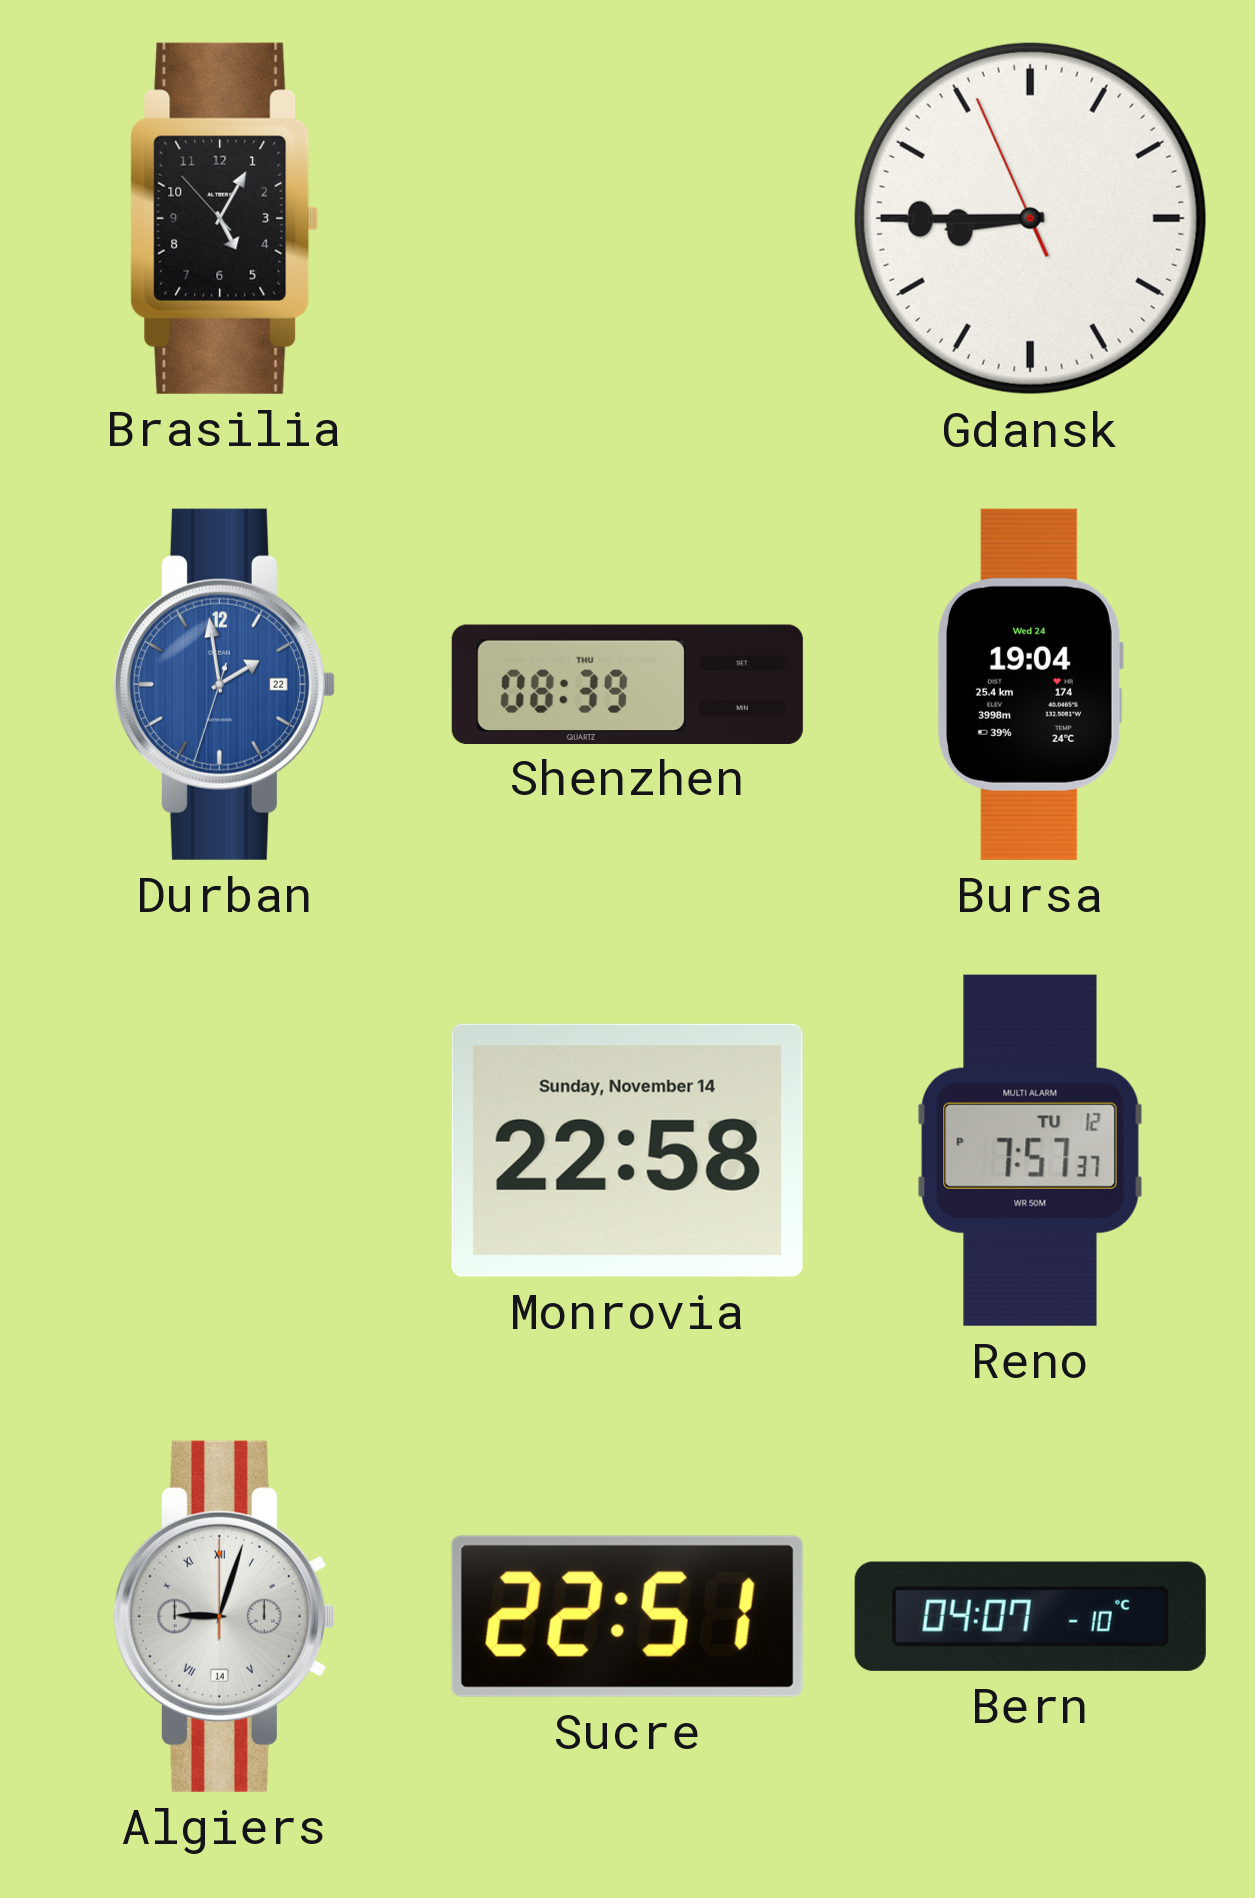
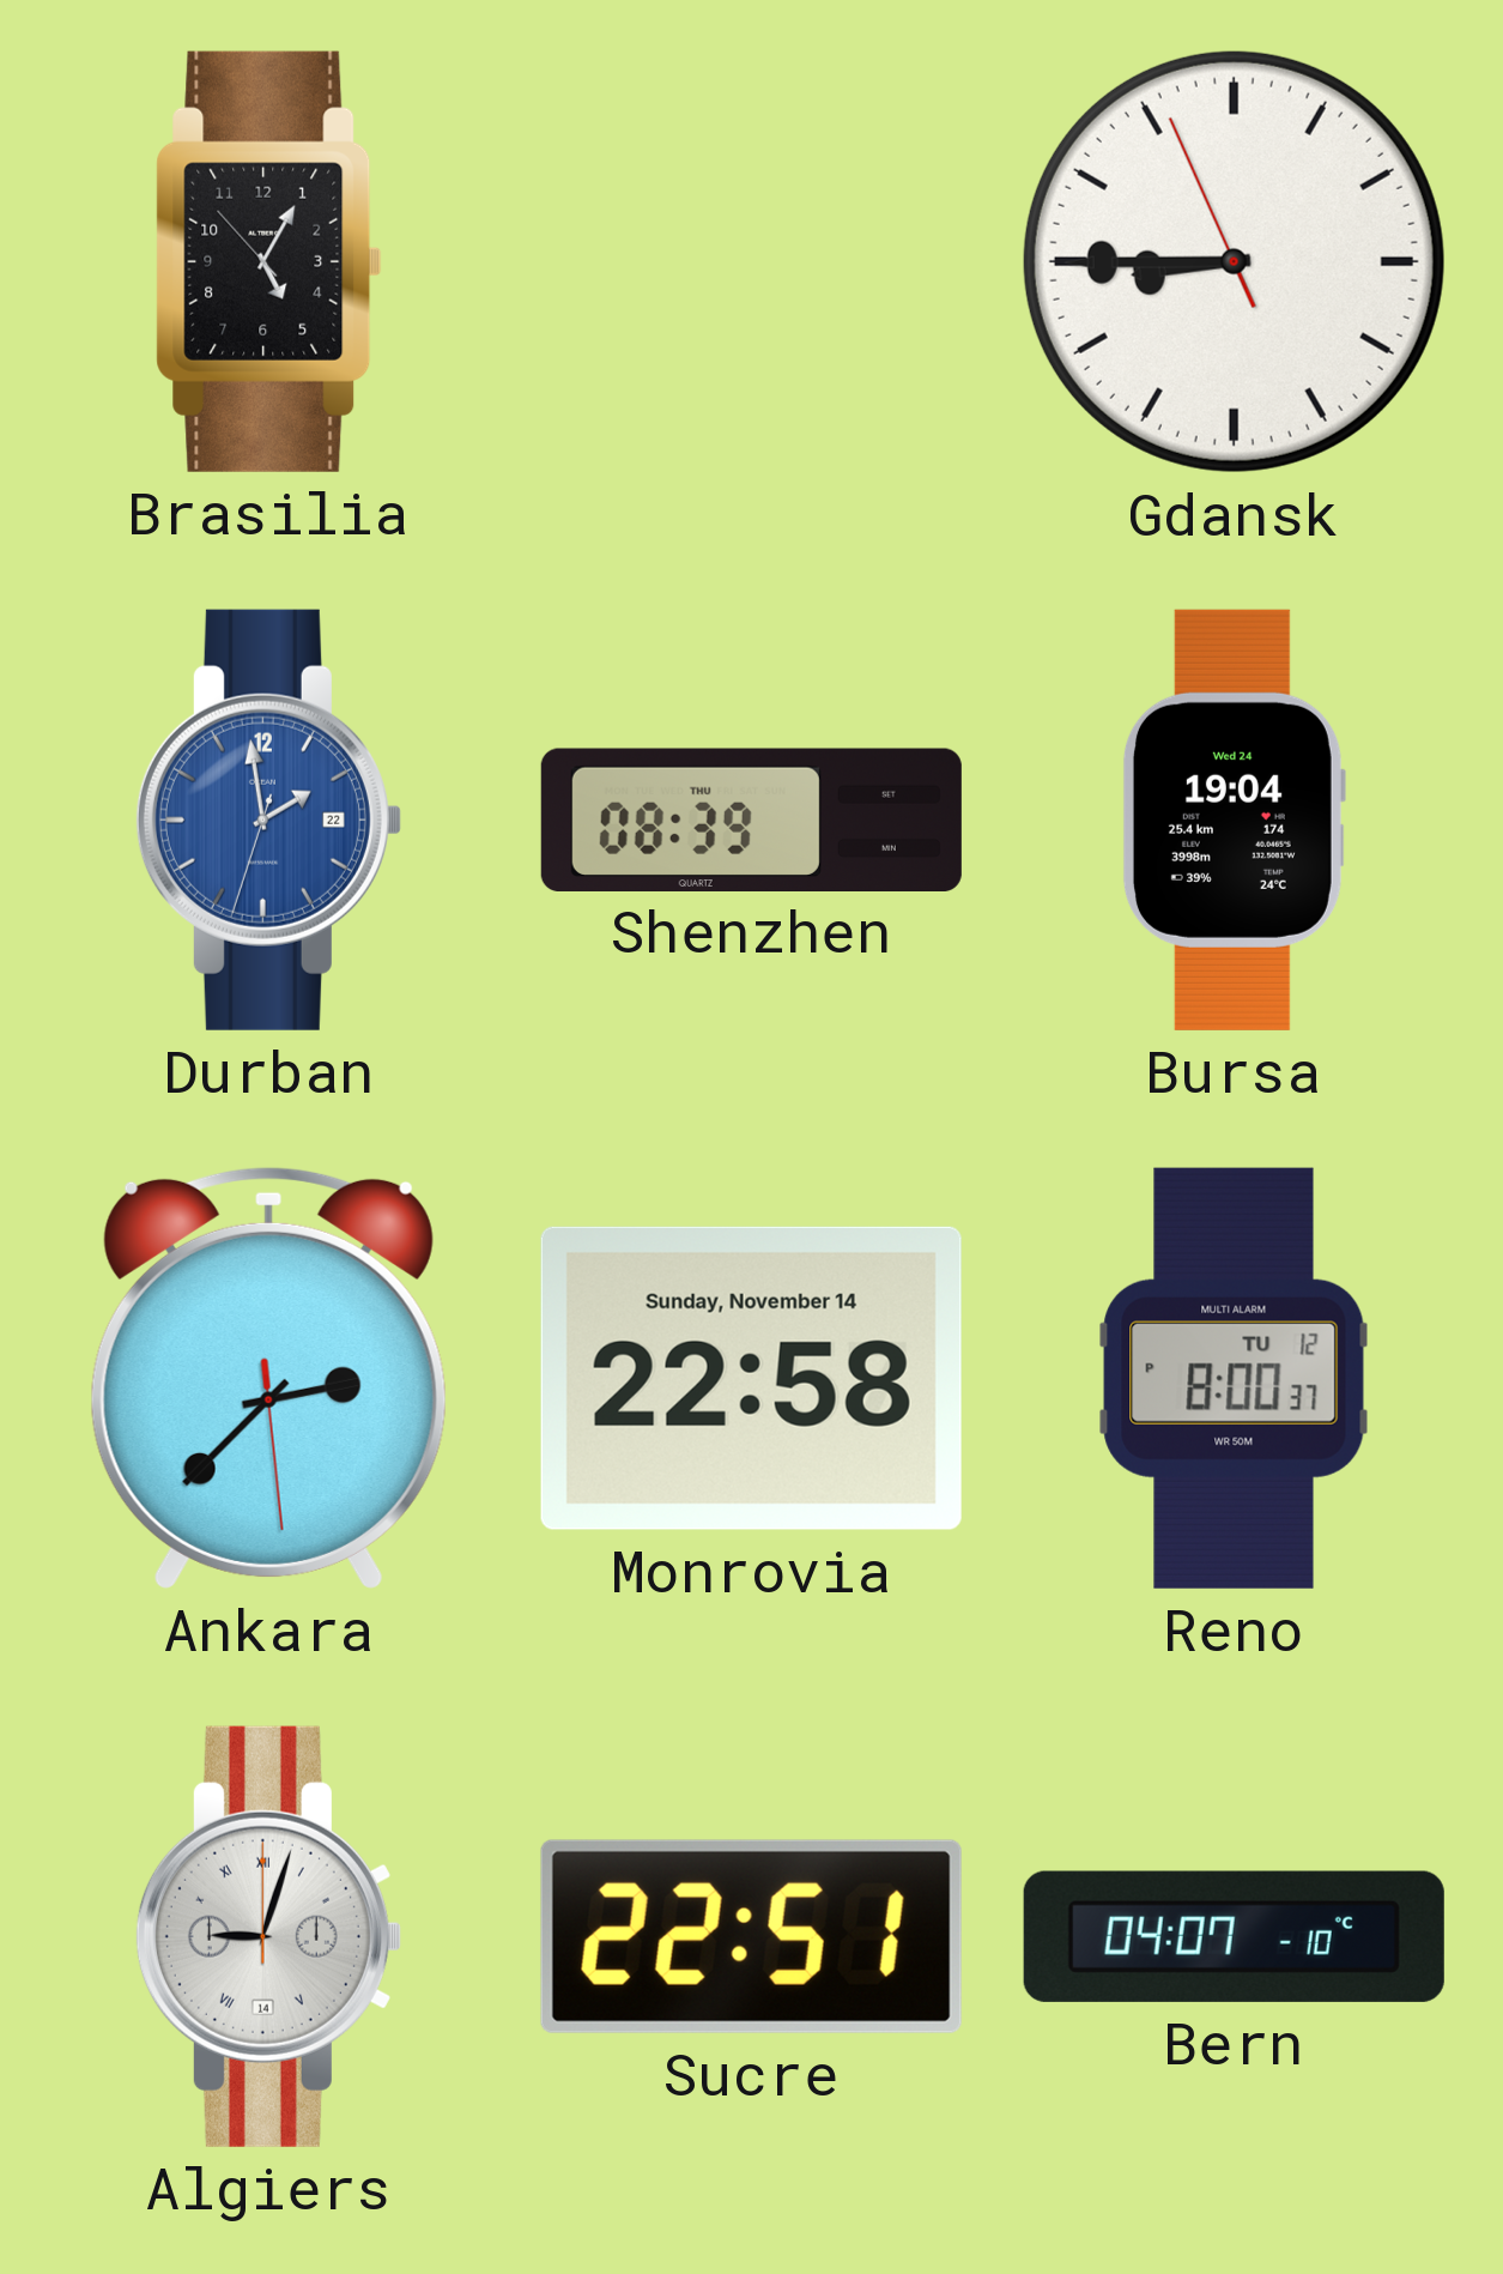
Ankara: none -> 2:37 (268, 1378)
Reno: 7:57 -> 8:00 (1234, 1378)
